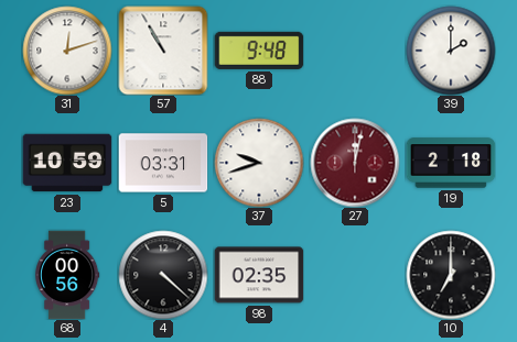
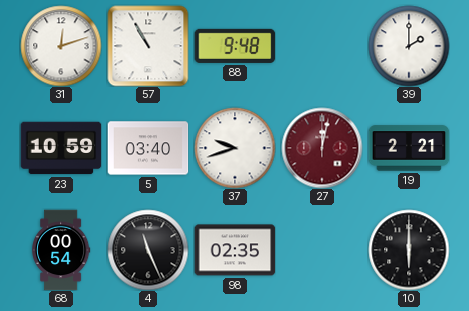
5: 03:31 -> 03:40 (148, 148)
19: 2:18 -> 2:21 (409, 148)
68: 00:56 -> 00:54 (61, 250)
4: 4:22 -> 11:26 (148, 250)
10: 7:00 -> 6:00 (409, 250)
